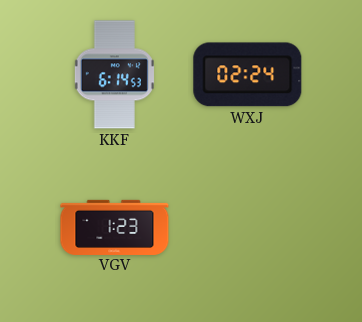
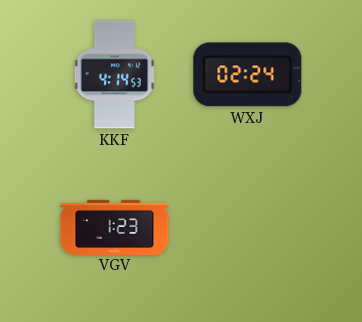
KKF: 6:14 -> 4:14 (114, 75)
